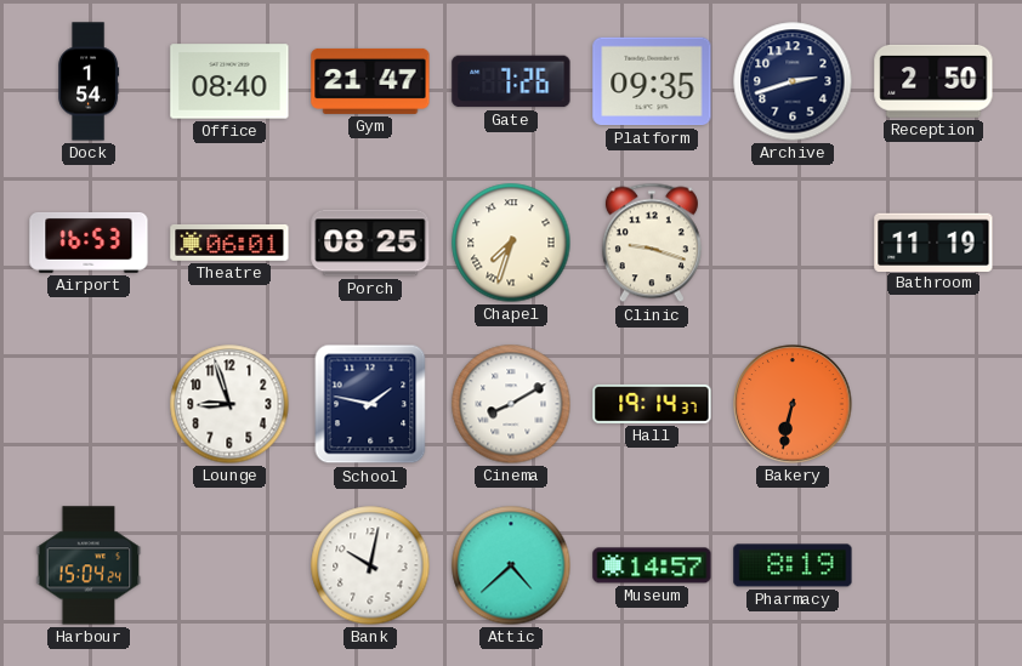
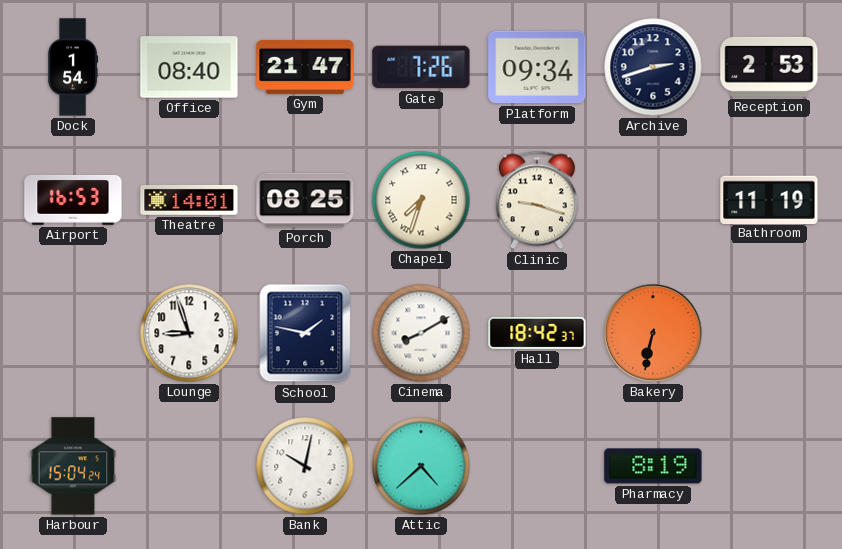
Platform: 09:35 -> 09:34 (537, 67)
Reception: 2:50 -> 2:53 (769, 67)
Theatre: 06:01 -> 14:01 (189, 200)
Hall: 19:14 -> 18:42 (537, 333)
Museum: 14:57 -> none (652, 565)
